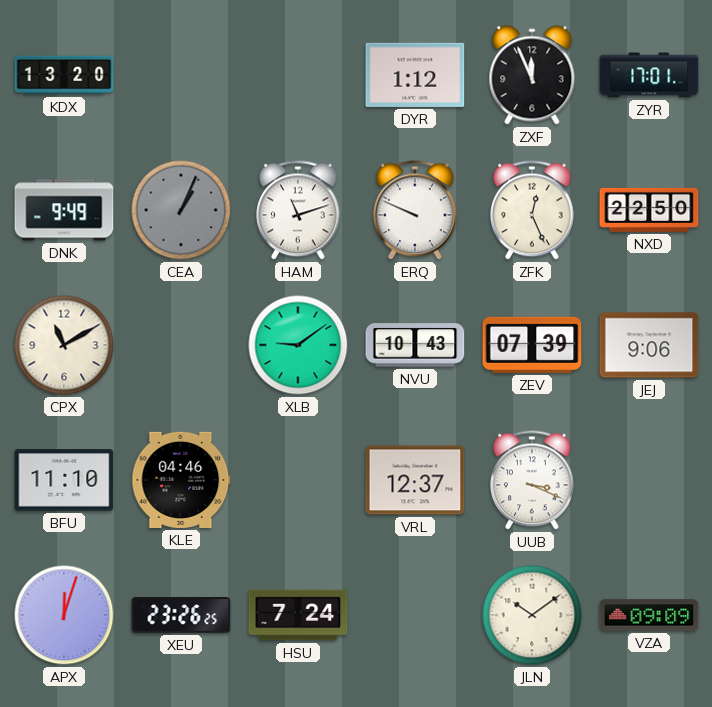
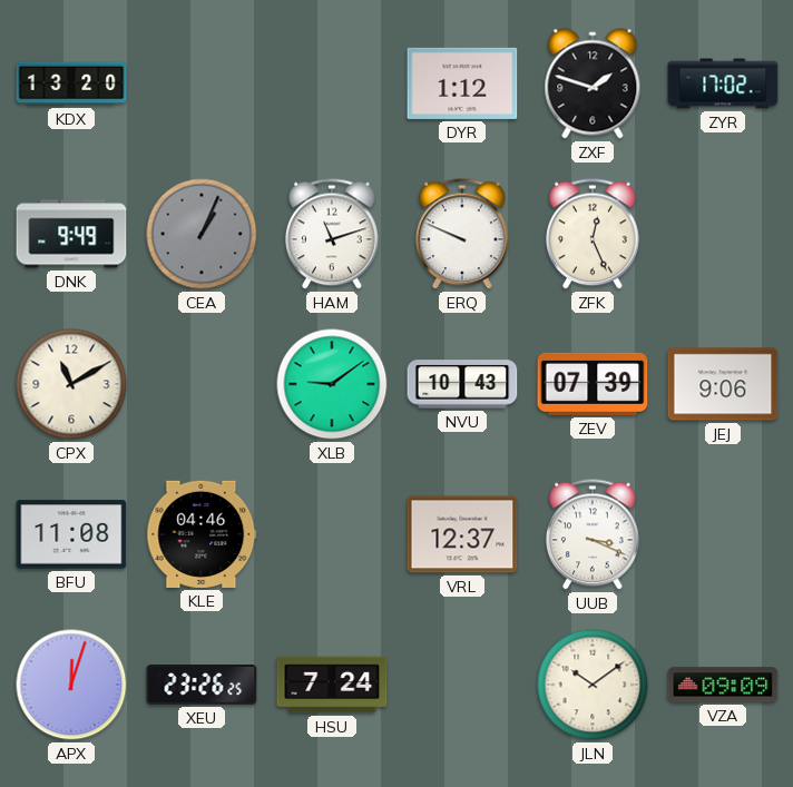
ZXF: 11:56 -> 1:48 (593, 83)
ZYR: 17:01 -> 17:02 (723, 83)
NXD: 22:50 -> none (649, 210)
BFU: 11:10 -> 11:08 (71, 534)
